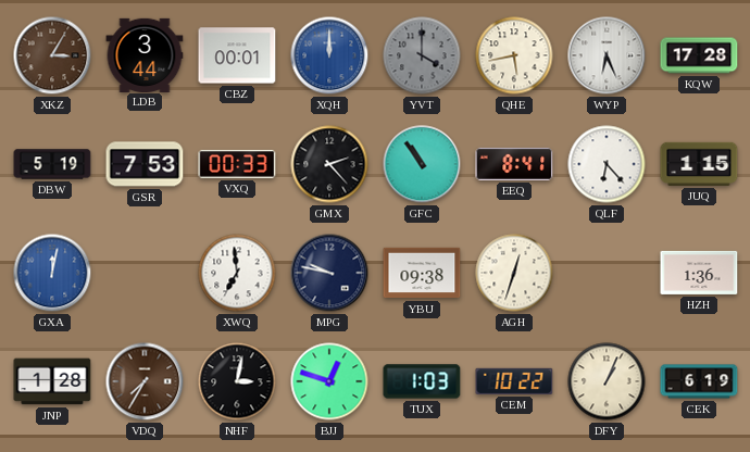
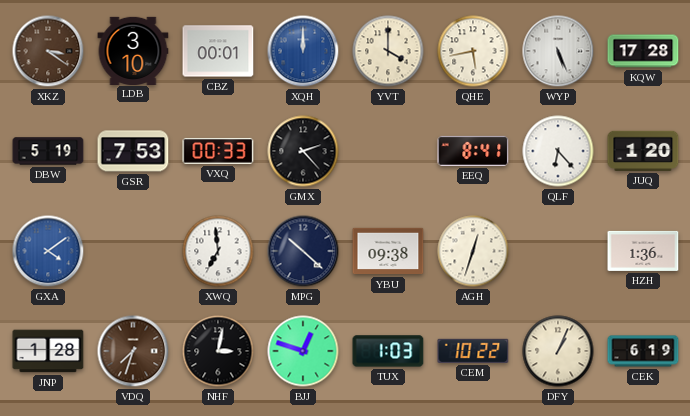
XKZ: 3:05 -> 3:21 (48, 51)
LDB: 3:44 -> 3:10 (133, 50)
YVT dial: grey -> cream (388, 51)
WYP: 6:26 -> 5:26 (558, 51)
GFC: 10:54 -> none (422, 164)
JUQ: 1:15 -> 1:20 (643, 151)
GXA: 12:02 -> 4:09 (48, 251)
MPG: 9:47 -> 10:22 (303, 251)
VDQ: 7:35 -> 7:33 (133, 351)
